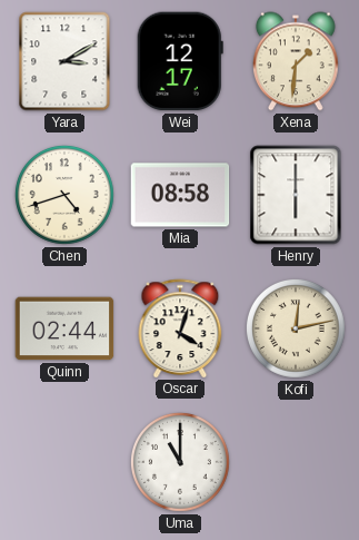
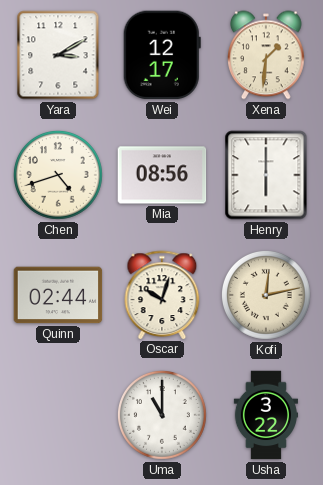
Mia: 08:58 -> 08:56 (162, 175)
Oscar: 4:03 -> 10:03 (162, 295)
Usha: none -> 3:22 (265, 415)
